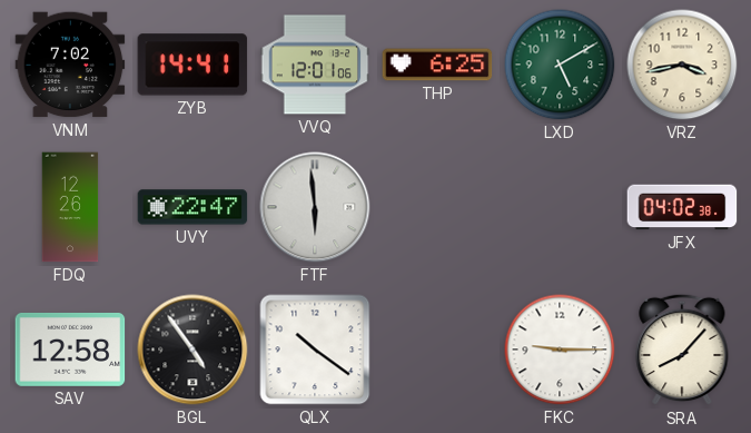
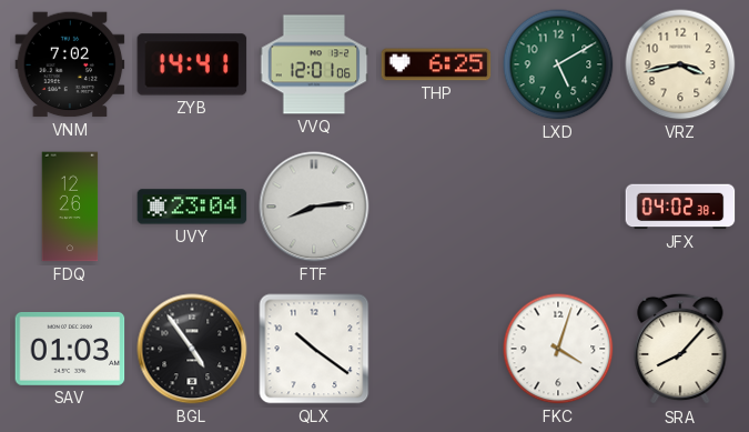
UVY: 22:47 -> 23:04 (192, 207)
FTF: 5:59 -> 8:14 (314, 207)
SAV: 12:58 -> 01:03 (70, 349)
FKC: 9:15 -> 4:03 (558, 349)
